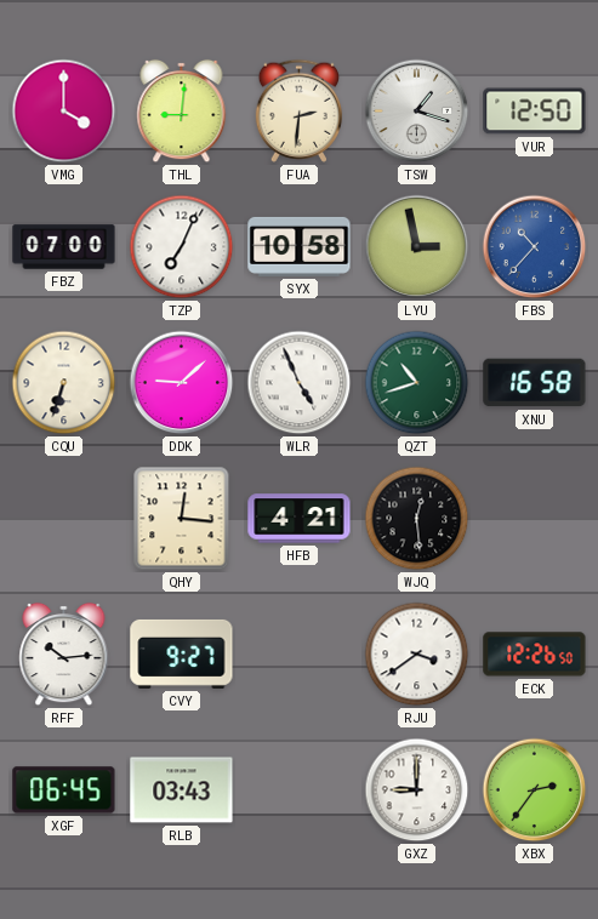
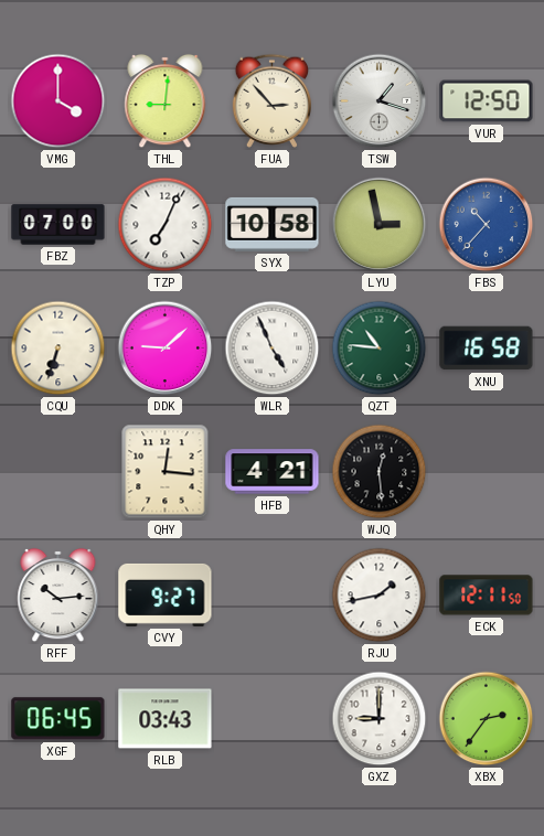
FUA: 2:31 -> 2:53 (271, 100)
QZT: 10:42 -> 10:46 (380, 349)
RJU: 3:39 -> 1:43 (380, 596)
ECK: 12:26 -> 12:11 (487, 596)
